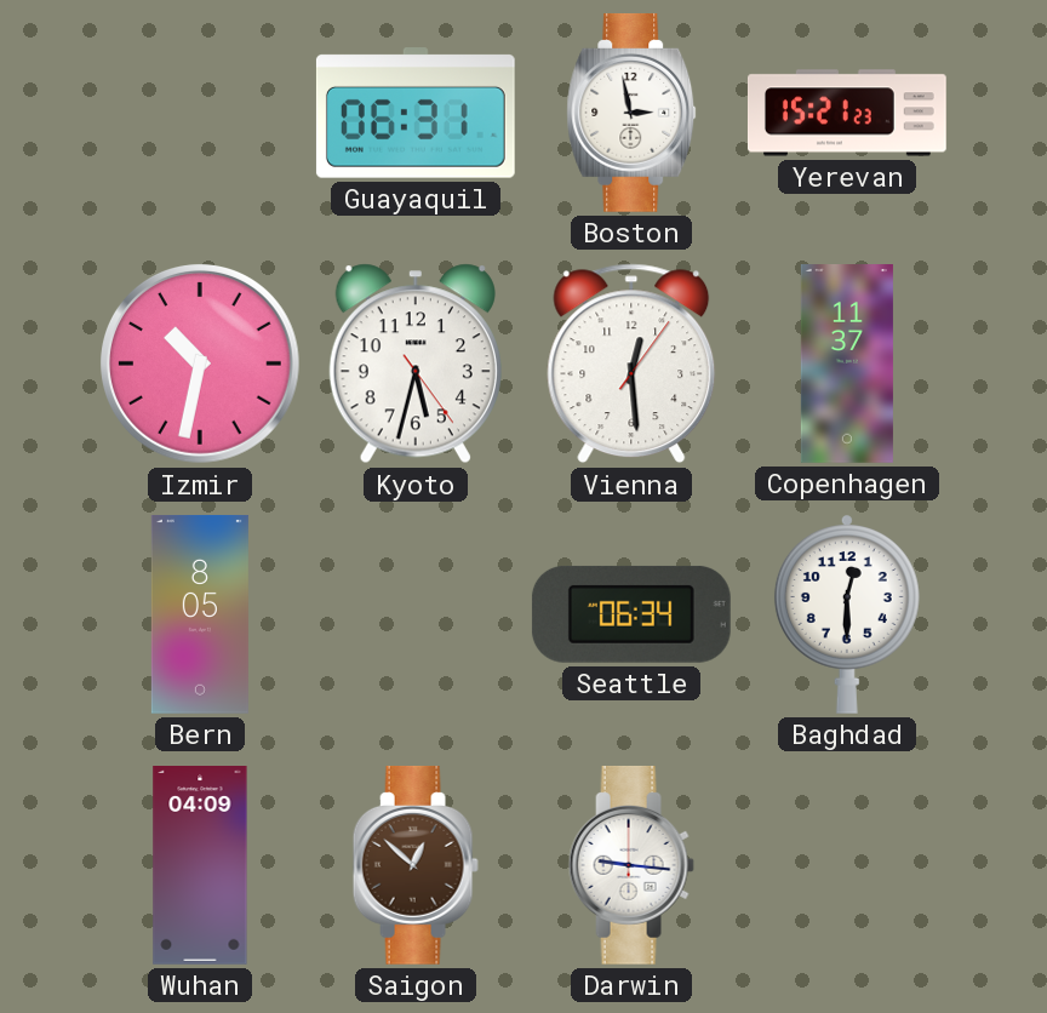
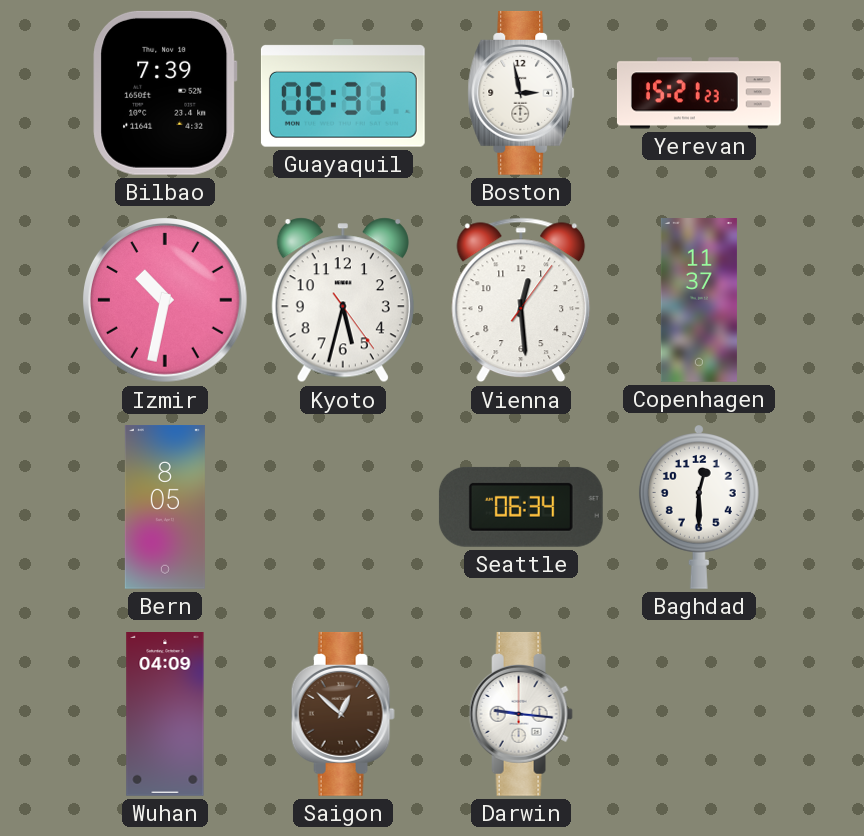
Bilbao: none -> 7:39 (165, 93)
